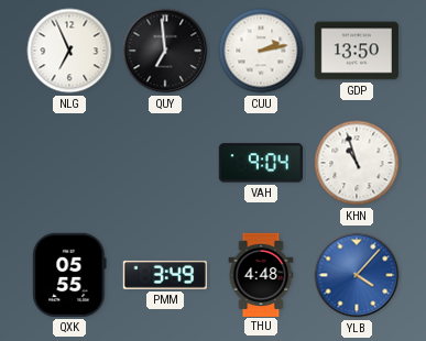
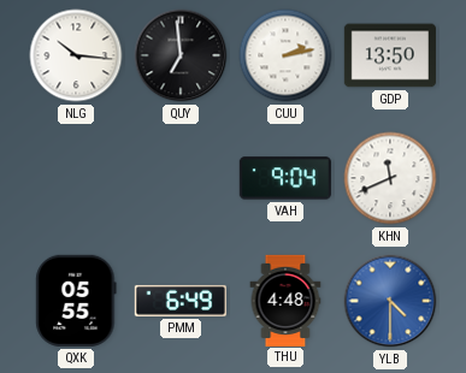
NLG: 6:56 -> 10:16 (76, 55)
KHN: 10:57 -> 11:41 (390, 178)
PMM: 3:49 -> 6:49 (181, 301)
YLB: 4:07 -> 4:30 (390, 301)
